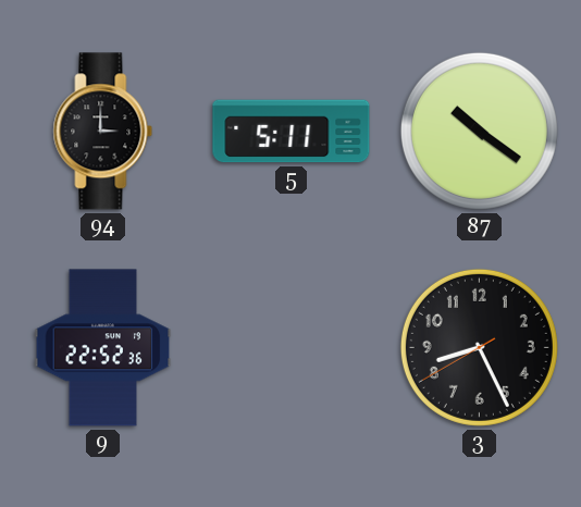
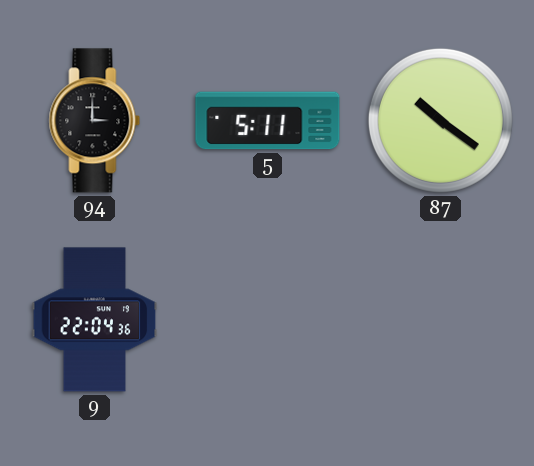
9: 22:52 -> 22:04 (95, 320)
3: 8:25 -> none (479, 347)
